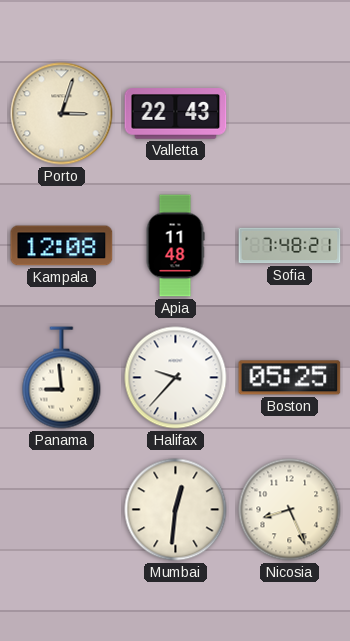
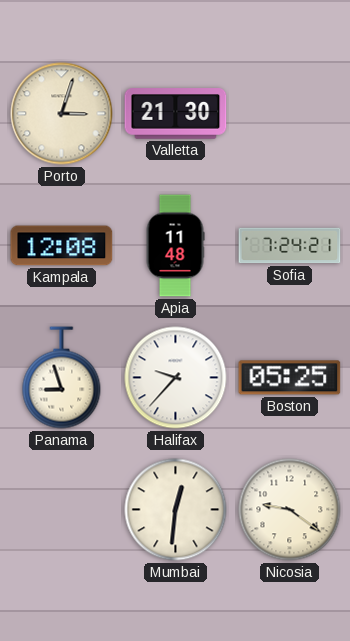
Valletta: 22:43 -> 21:30 (176, 114)
Sofia: 7:48 -> 7:24 (290, 246)
Panama: 8:59 -> 8:57 (62, 378)
Nicosia: 8:26 -> 9:21 (290, 510)
